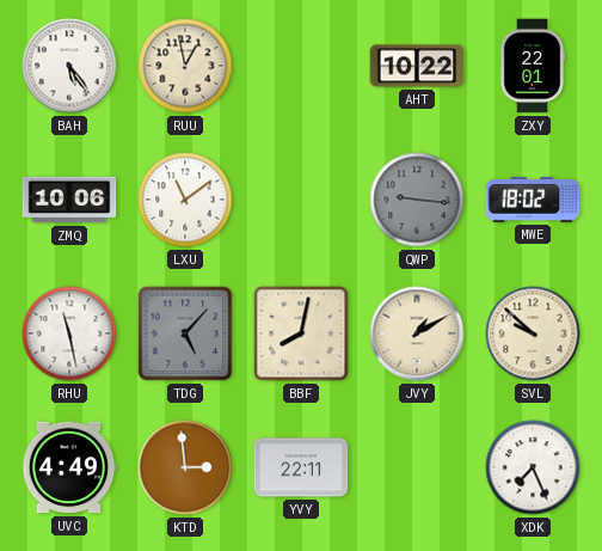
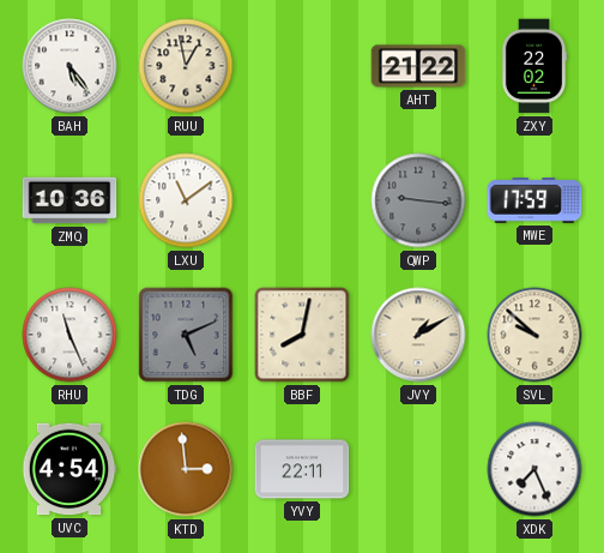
AHT: 10:22 -> 21:22 (418, 66)
ZXY: 22:01 -> 22:02 (534, 66)
ZMQ: 10:06 -> 10:36 (70, 200)
MWE: 18:02 -> 17:59 (534, 200)
RHU: 11:28 -> 11:26 (70, 335)
TDG: 5:07 -> 5:11 (186, 335)
UVC: 4:49 -> 4:54 (70, 469)
